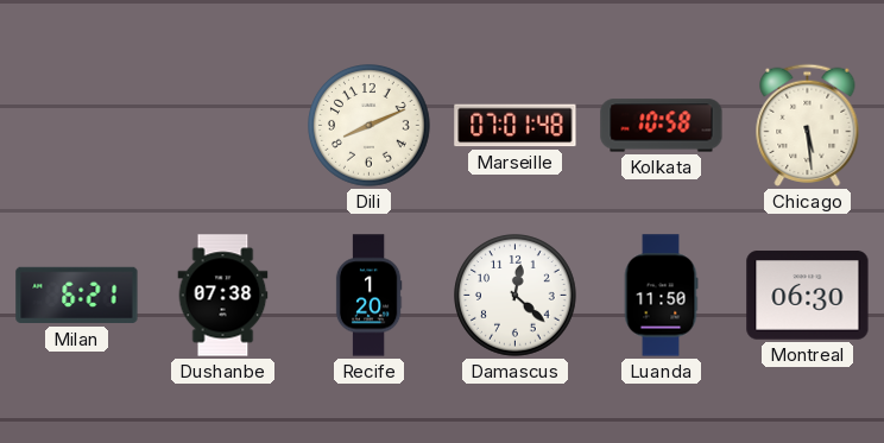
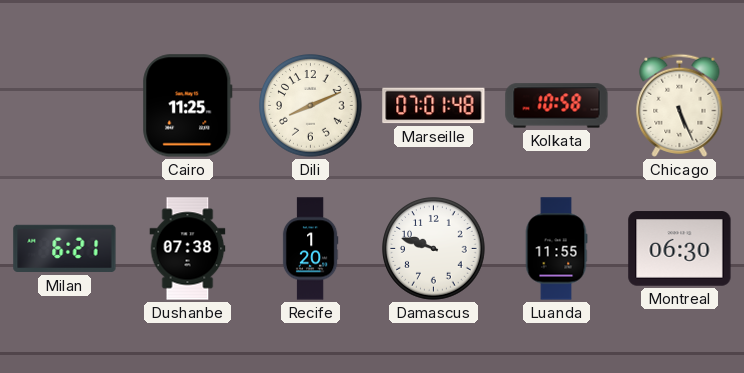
Cairo: none -> 11:25 (188, 106)
Chicago: 5:29 -> 5:26 (680, 105)
Damascus: 12:22 -> 9:48 (434, 249)
Luanda: 11:50 -> 11:55 (556, 249)
